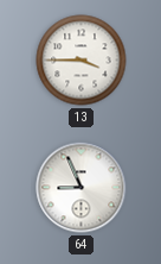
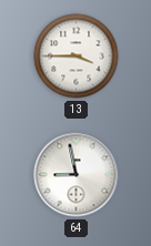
64: 8:56 -> 8:58 (77, 175)
